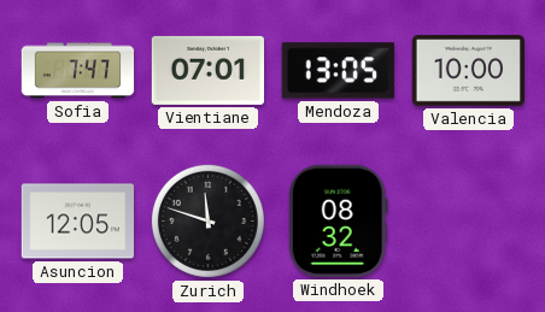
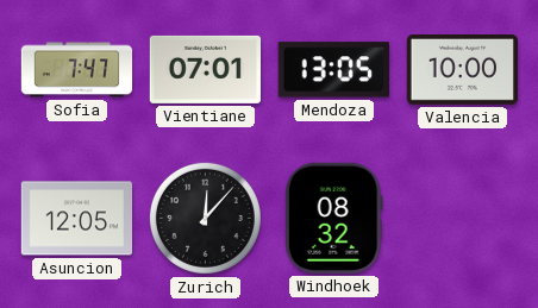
Zurich: 11:48 -> 12:07 (205, 218)
